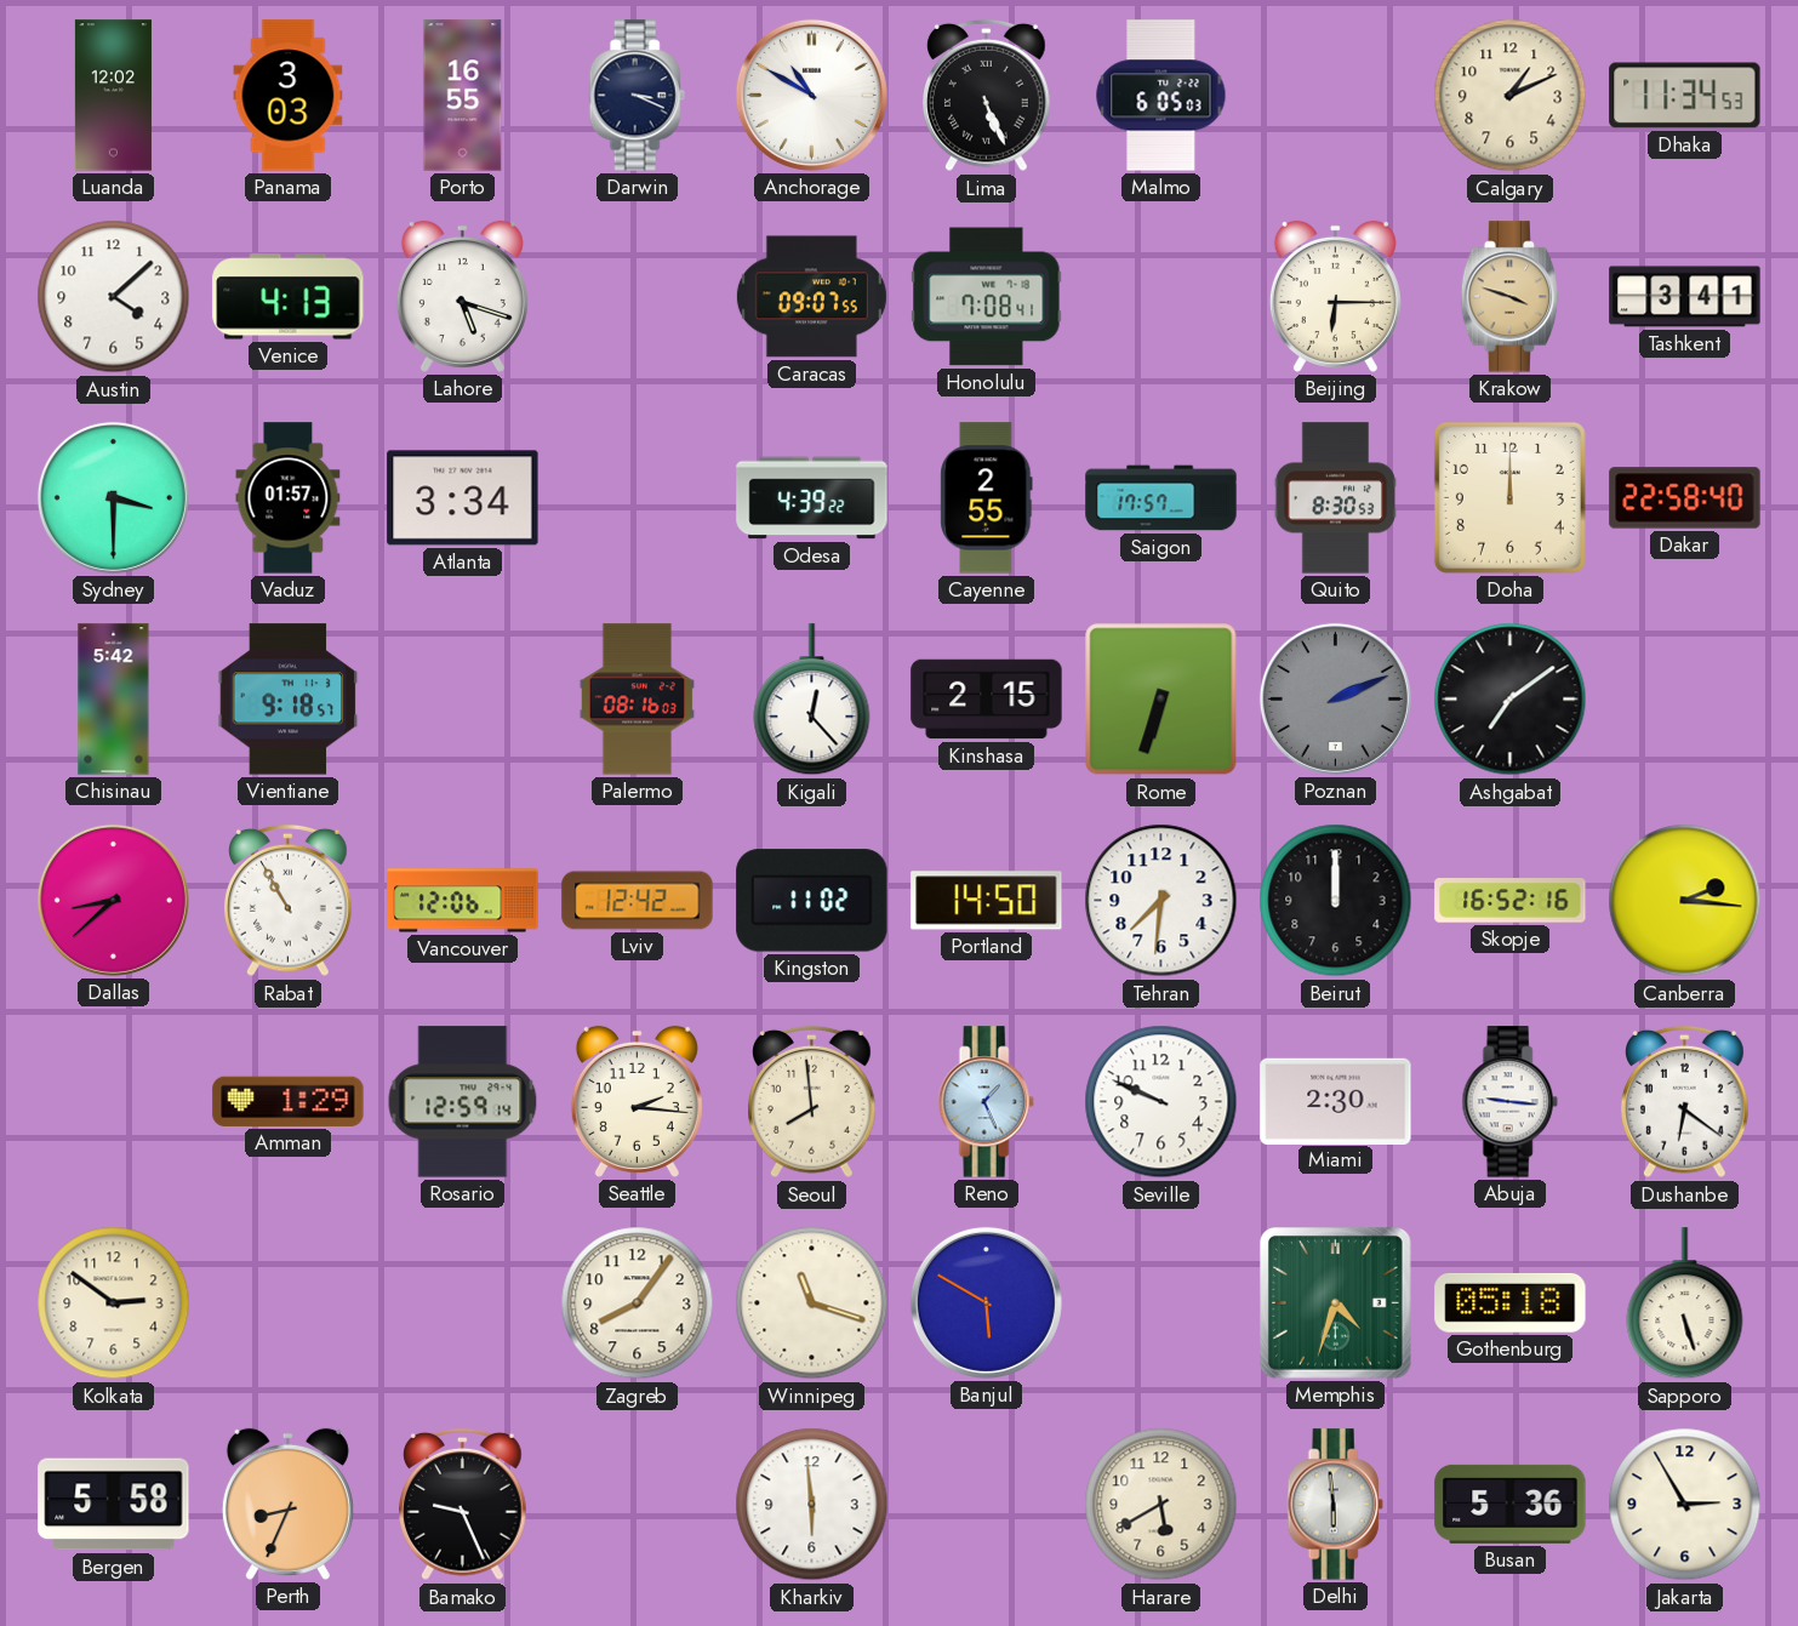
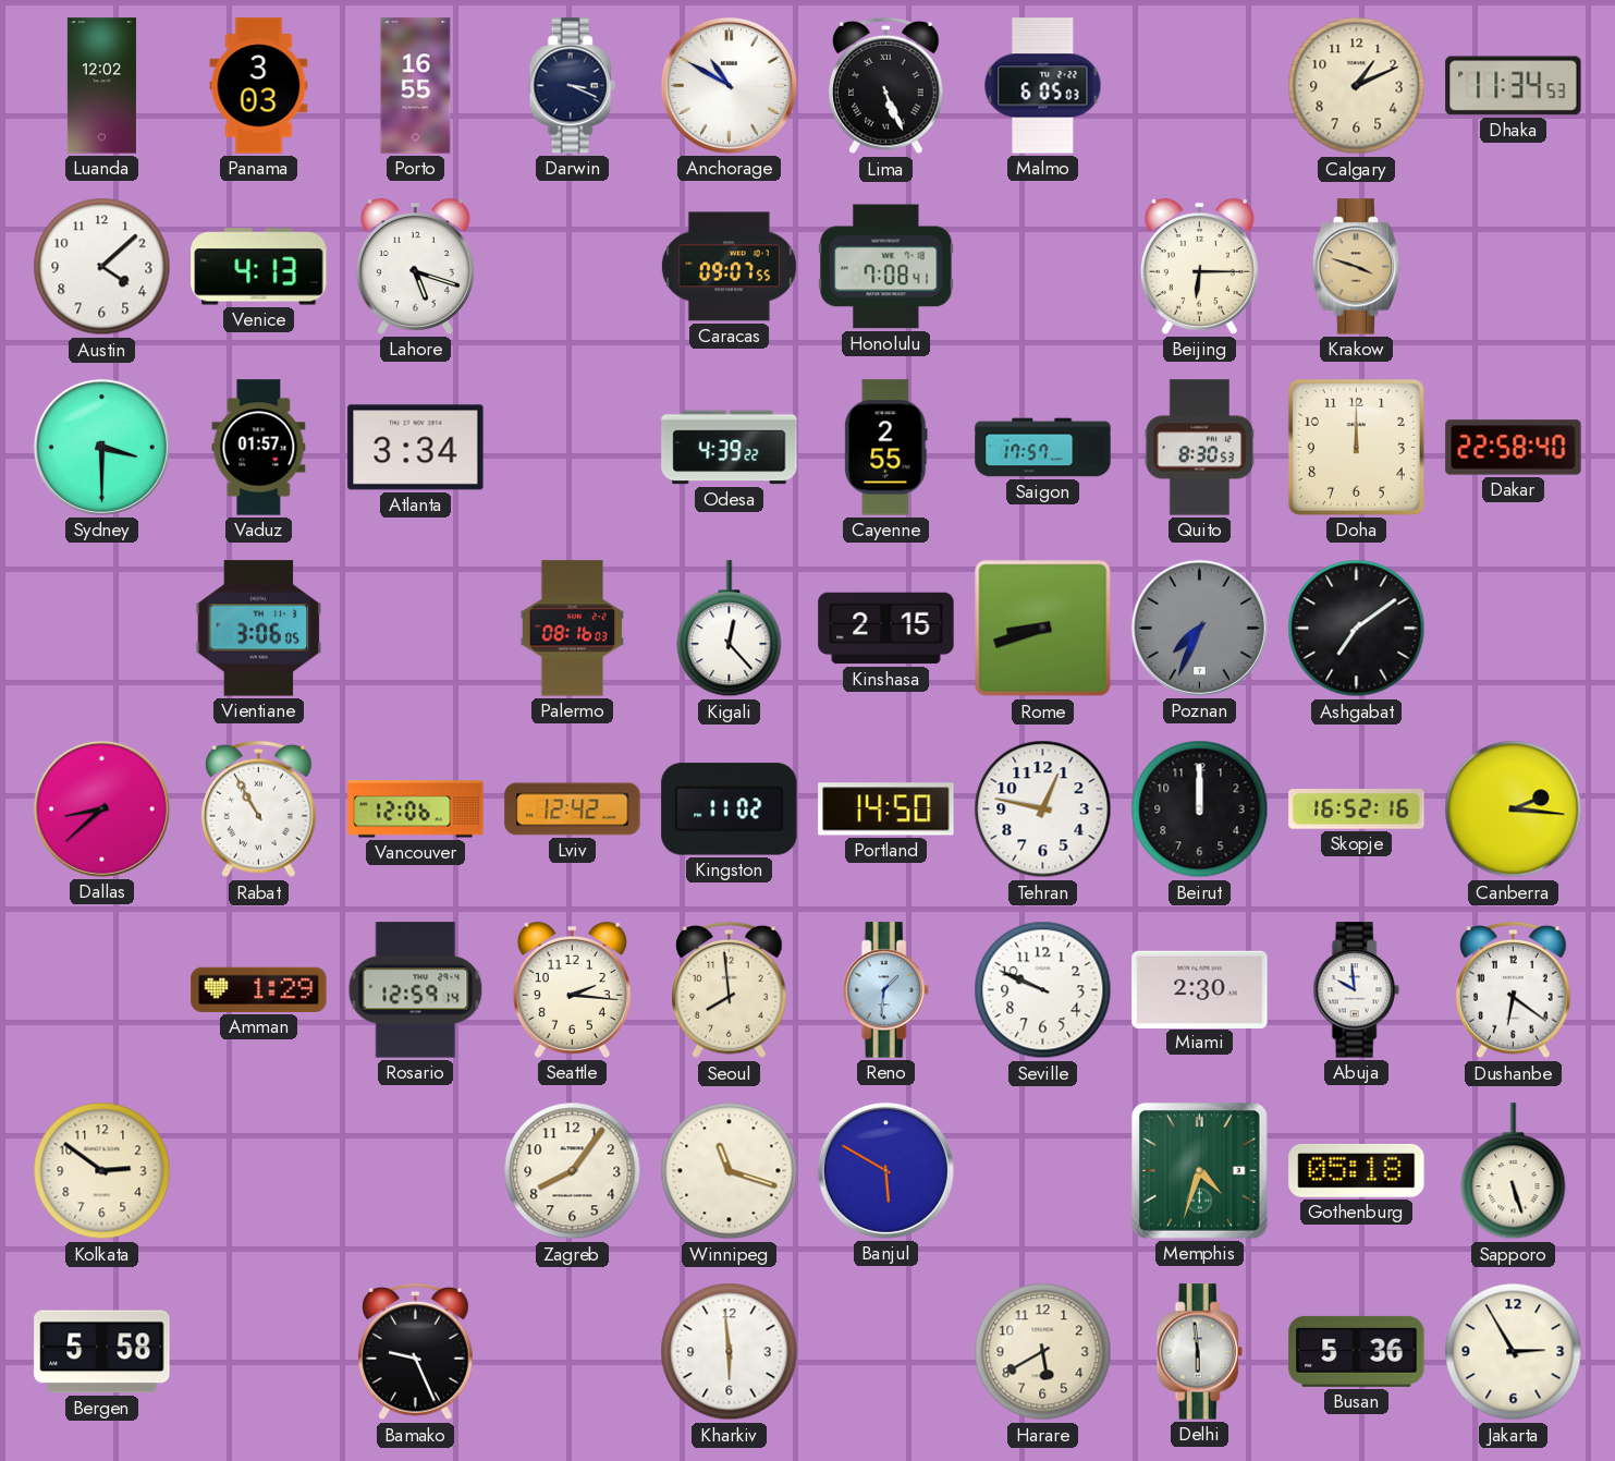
Tashkent: 3:41 -> none (1685, 297)
Chisinau: 5:42 -> none (114, 700)
Vientiane: 9:18 -> 3:06 (259, 629)
Rome: 6:33 -> 8:42 (1043, 629)
Poznan: 2:11 -> 7:34 (1199, 628)
Tehran: 7:31 -> 12:47 (1043, 809)
Reno: 1:26 -> 1:31 (885, 990)
Abuja: 9:16 -> 9:59 (1356, 990)
Perth: 8:34 -> none (287, 1504)
